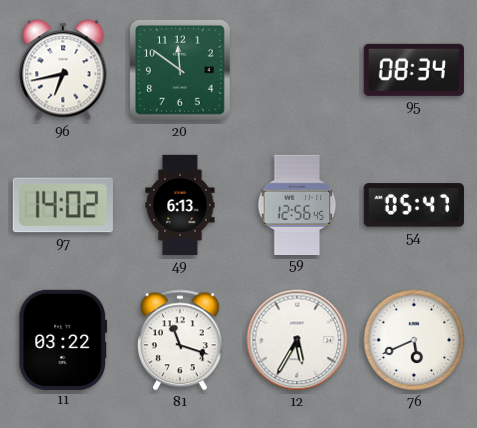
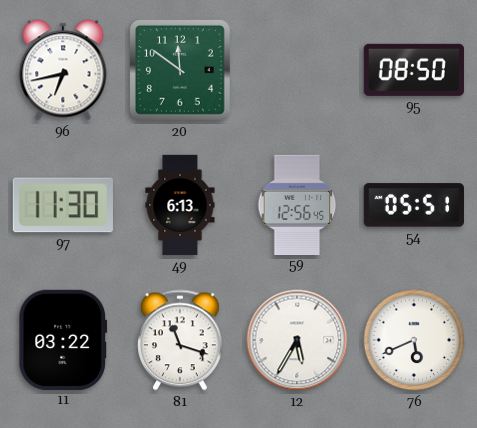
95: 08:34 -> 08:50 (414, 70)
97: 14:02 -> 11:30 (63, 205)
54: 05:47 -> 05:51 (414, 205)
